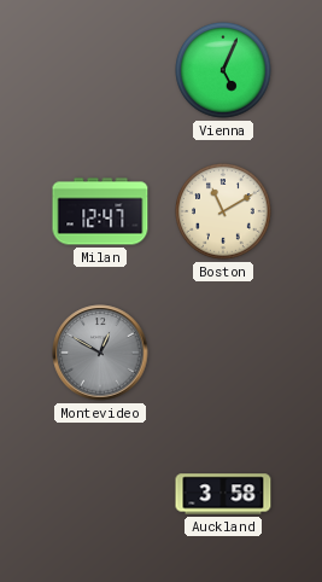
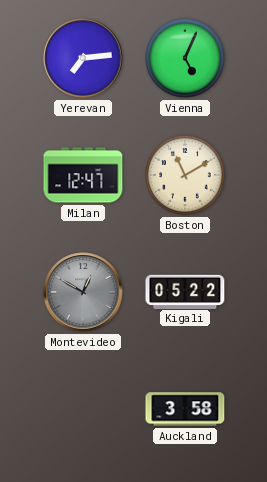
Yerevan: none -> 7:14 (83, 58)
Kigali: none -> 05:22 (185, 291)
